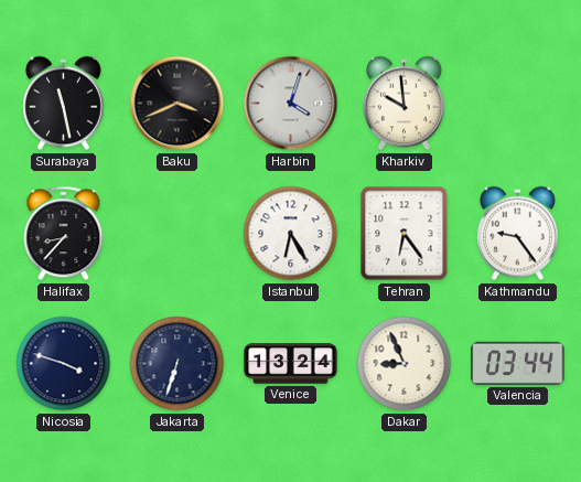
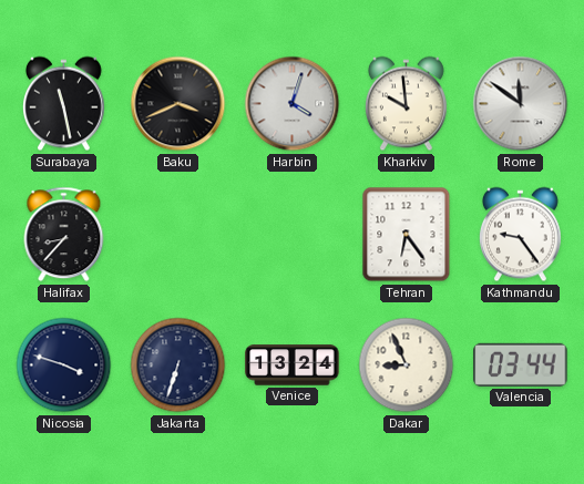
Rome: none -> 11:51 (521, 104)
Istanbul: 6:25 -> none (291, 234)
